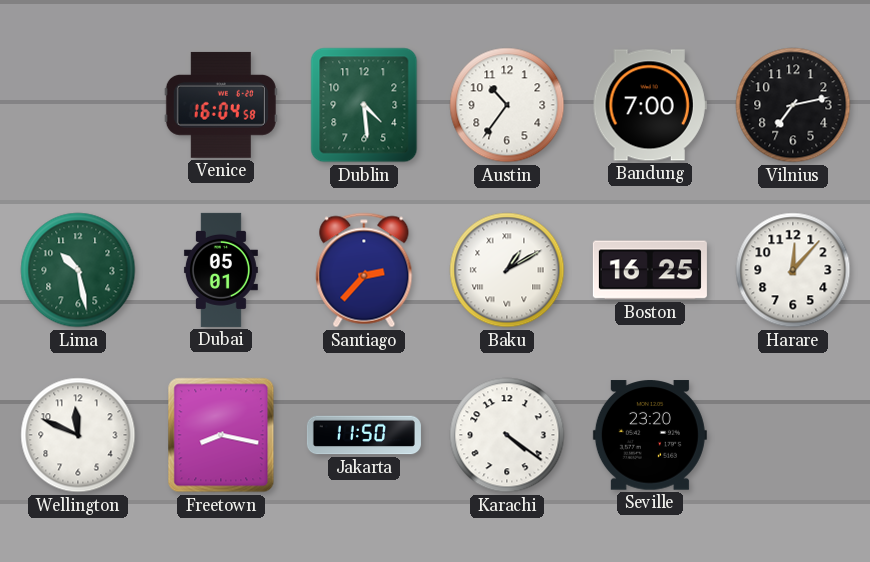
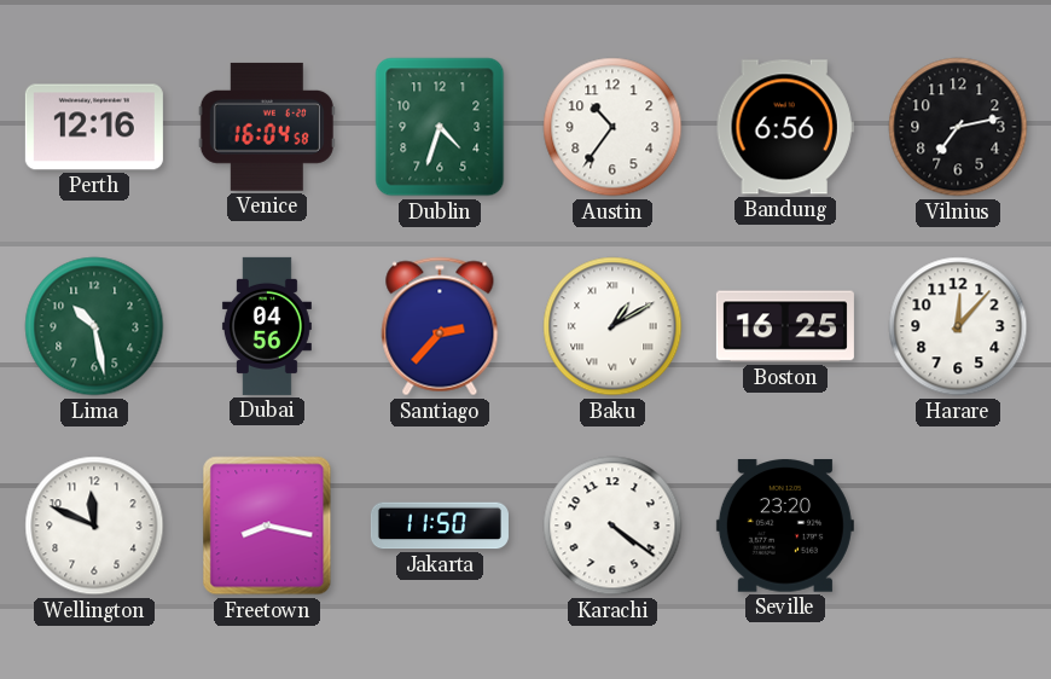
Perth: none -> 12:16 (94, 127)
Dublin: 4:29 -> 4:33 (440, 127)
Bandung: 7:00 -> 6:56 (785, 127)
Dubai: 05:01 -> 04:56 (267, 326)
